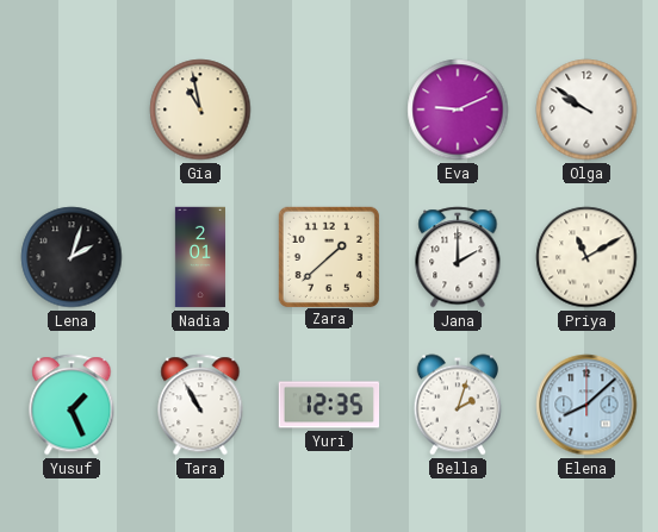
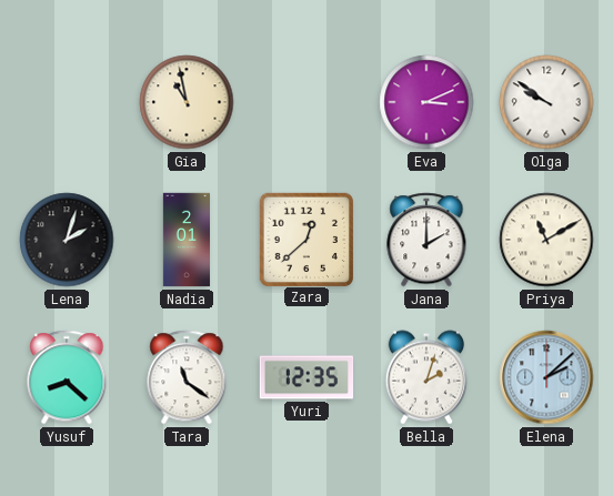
Eva: 9:11 -> 3:11 (426, 102)
Zara: 1:38 -> 12:38 (305, 239)
Yusuf: 1:26 -> 8:22 (67, 377)
Tara: 10:55 -> 11:21 (187, 377)
Elena: 8:08 -> 2:08 (546, 377)
